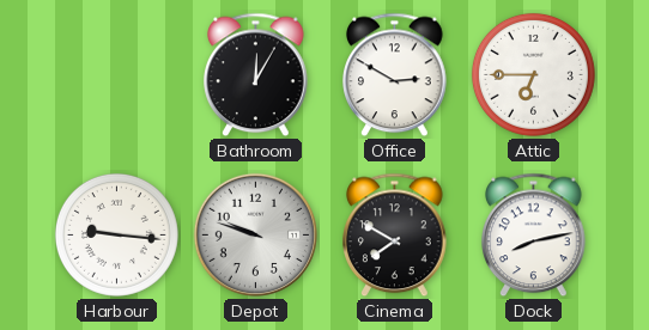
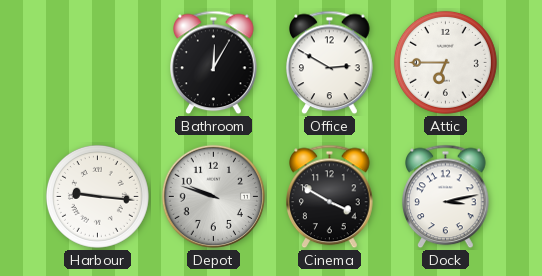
Cinema: 7:50 -> 3:50 (330, 197)
Dock: 8:13 -> 3:13 (446, 197)
